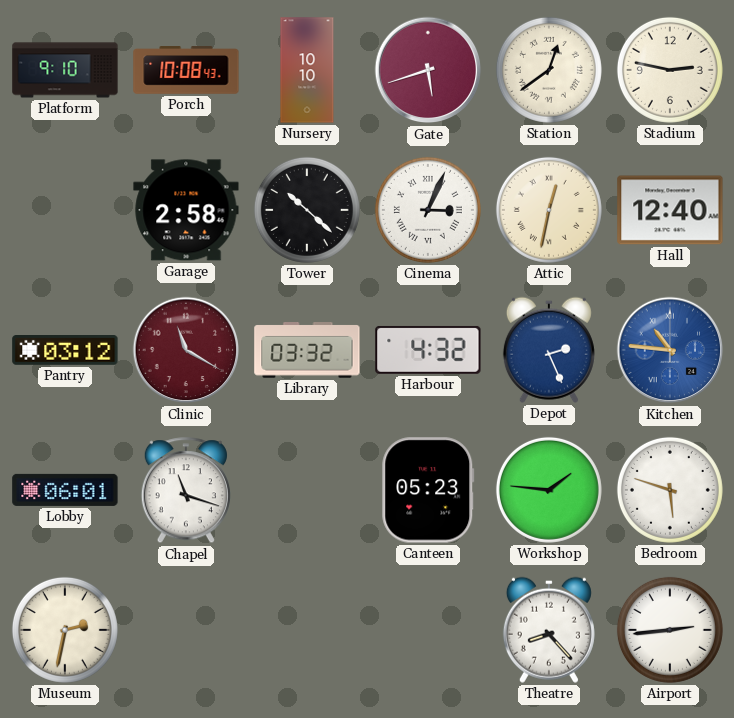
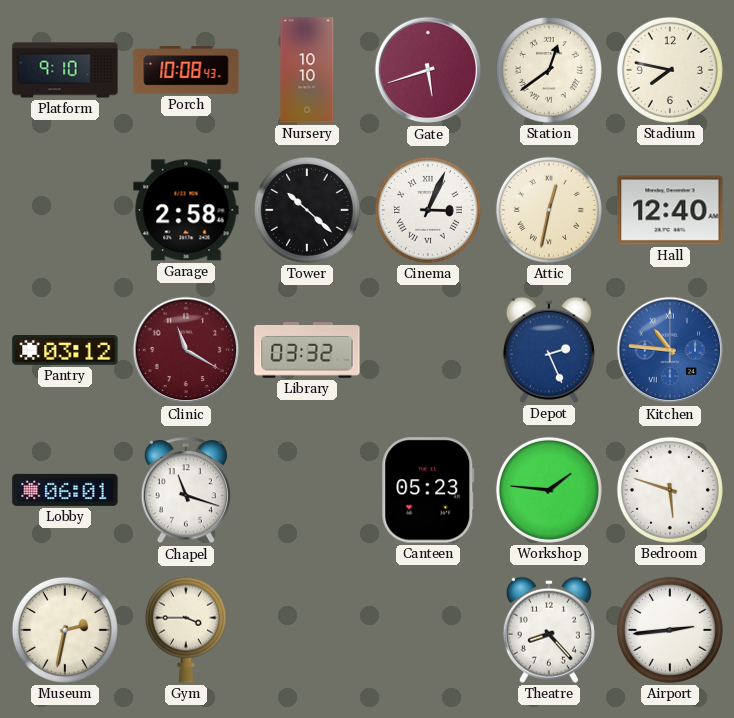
Stadium: 2:47 -> 7:47 (670, 70)
Harbour: 4:32 -> none (428, 350)
Gym: none -> 3:45 (186, 630)
